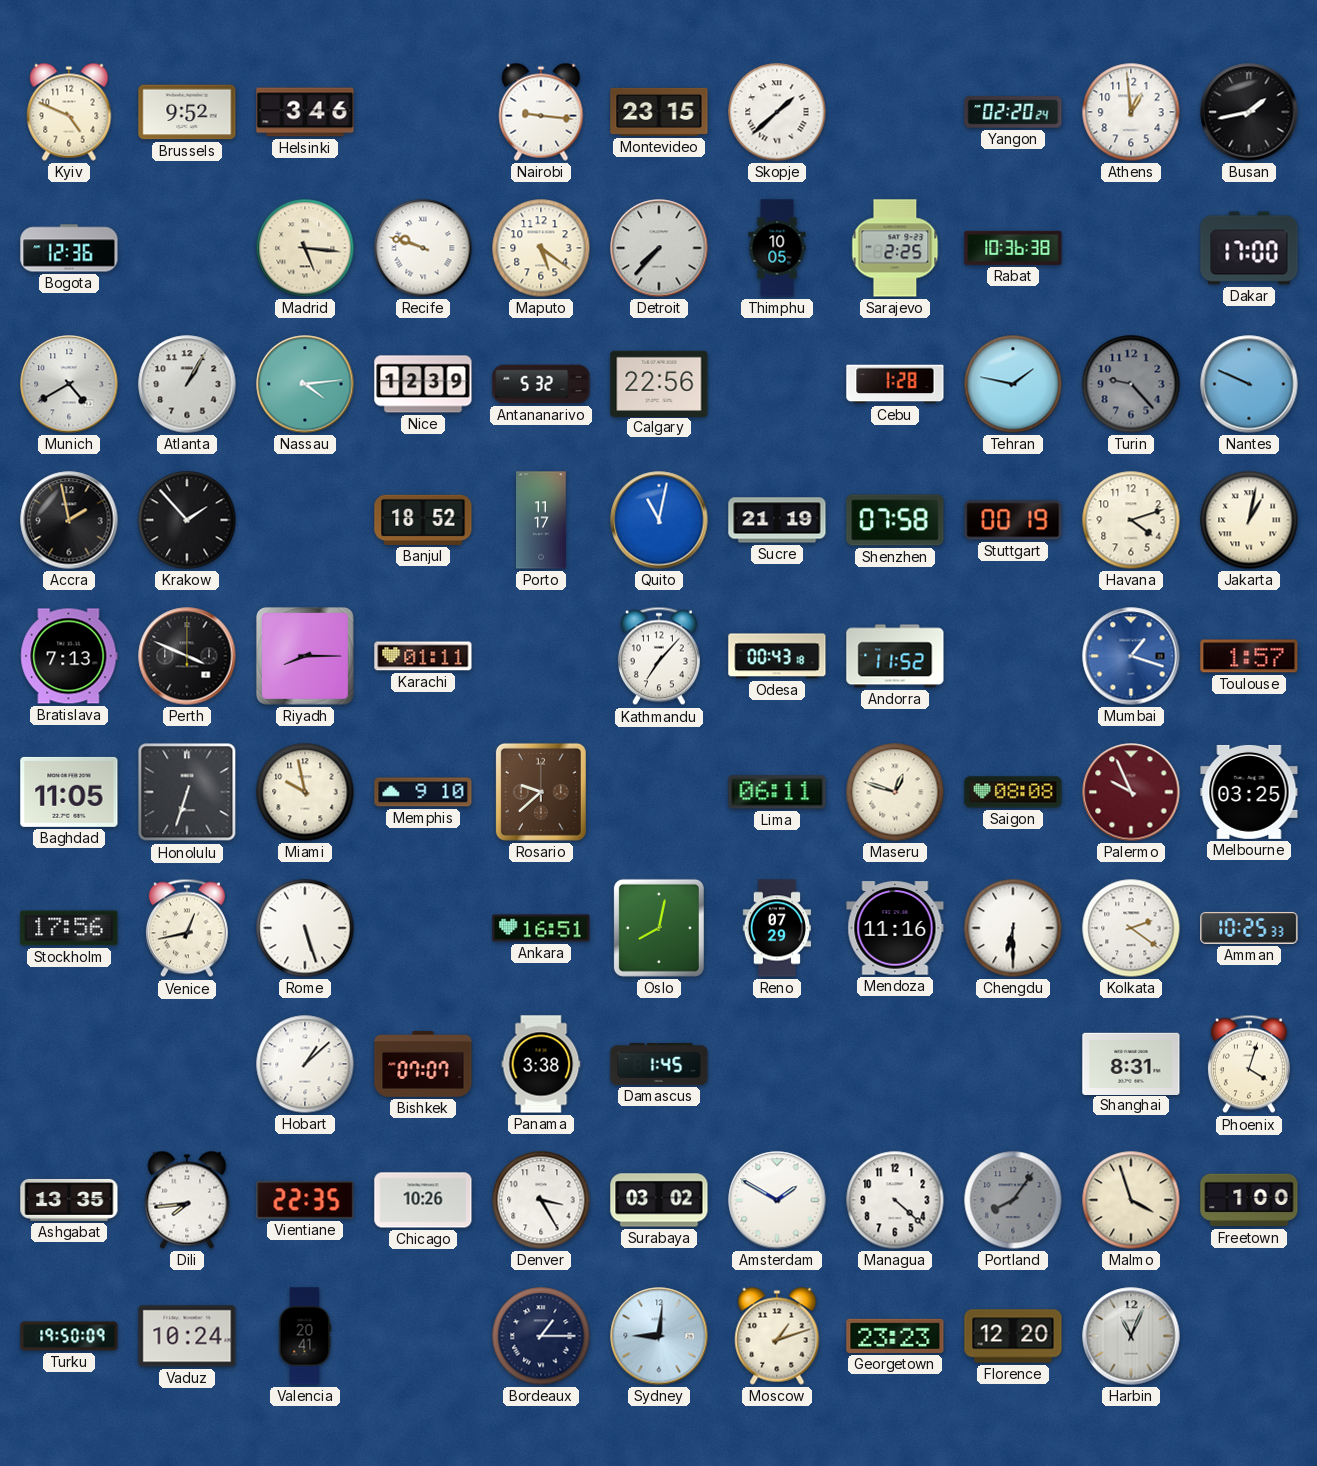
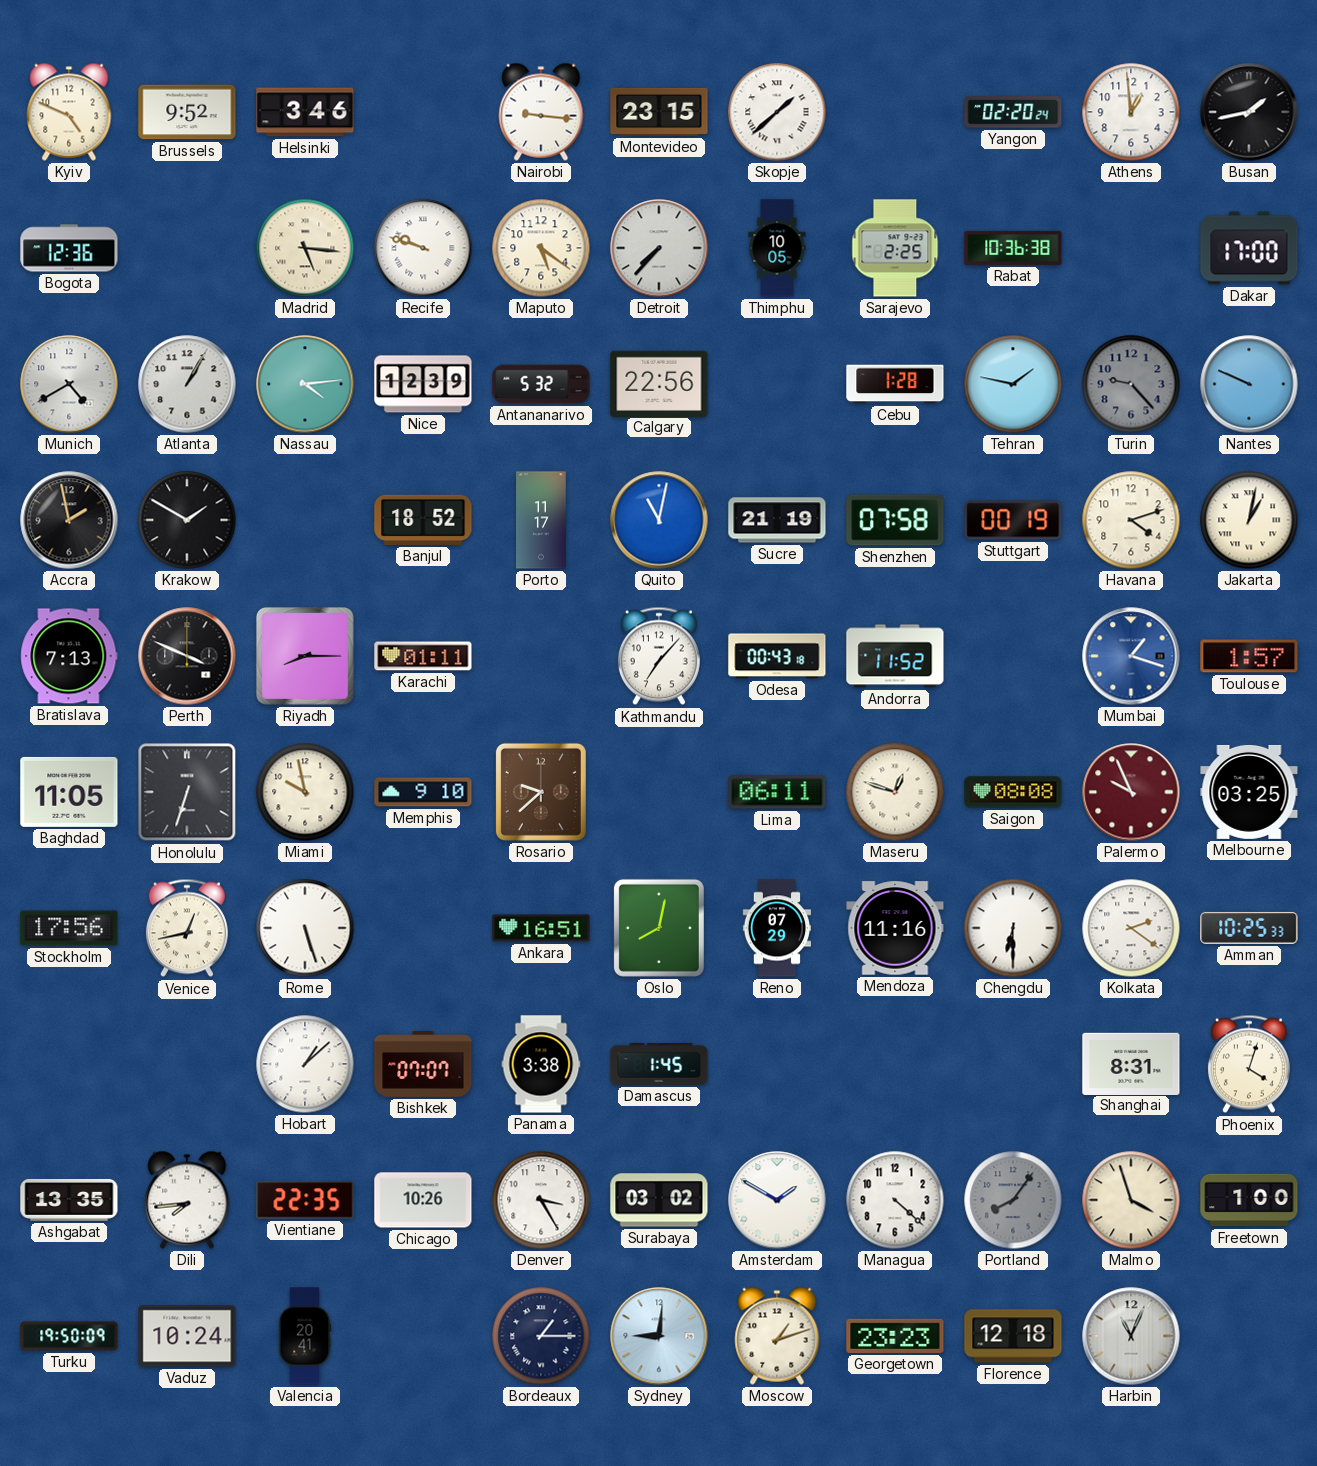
Krakow: 1:53 -> 1:50 (187, 520)
Florence: 12:20 -> 12:18 (1013, 1336)
